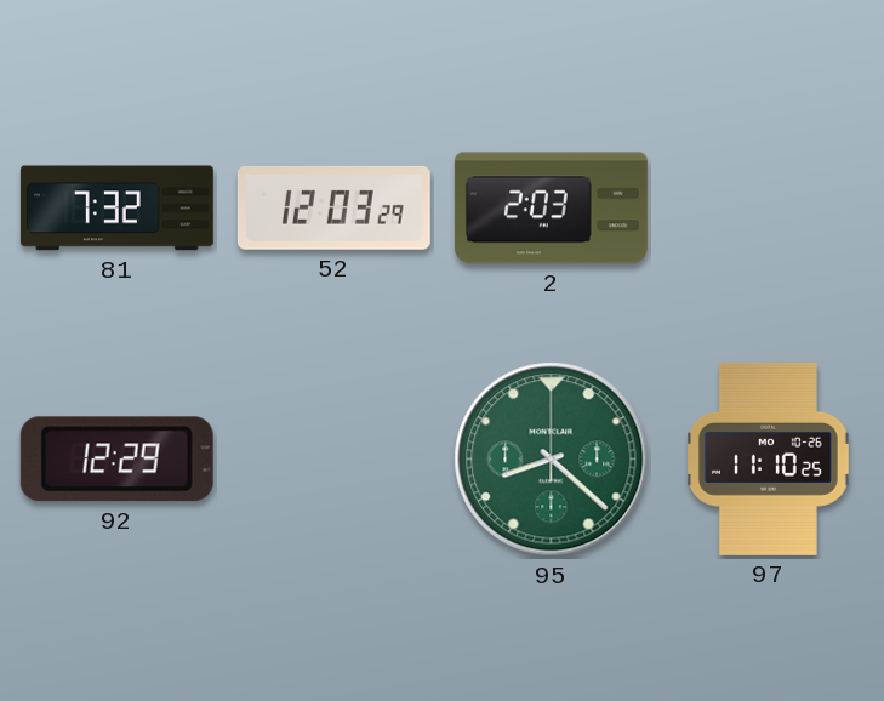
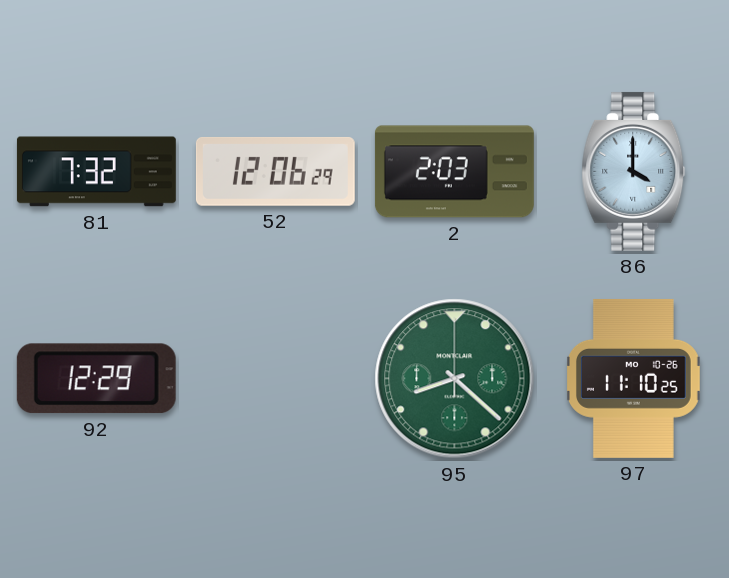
52: 12:03 -> 12:06 (275, 171)
86: none -> 4:00 (634, 171)
